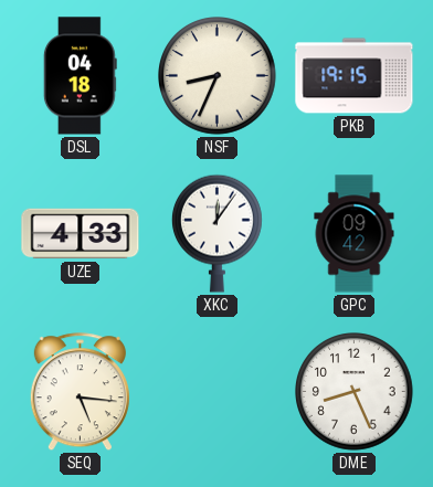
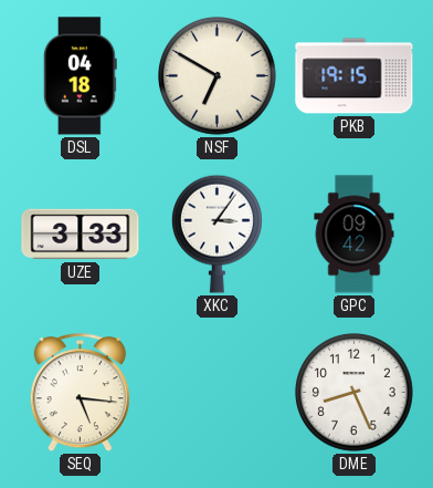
NSF: 8:34 -> 6:50 (218, 76)
UZE: 4:33 -> 3:33 (81, 235)
XKC: 12:06 -> 3:06 (218, 233)
